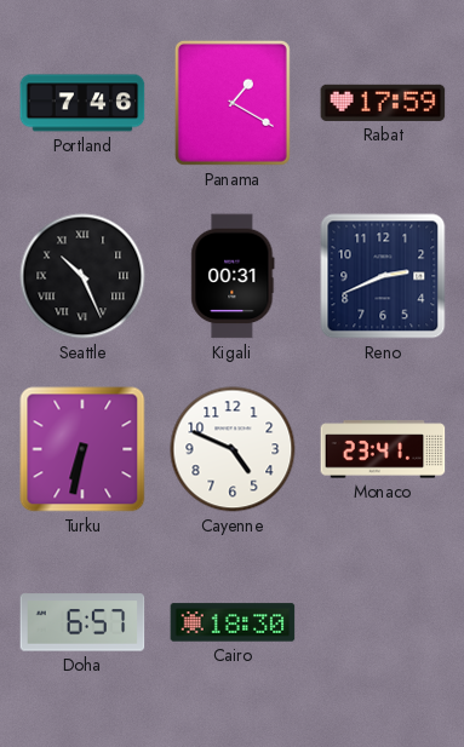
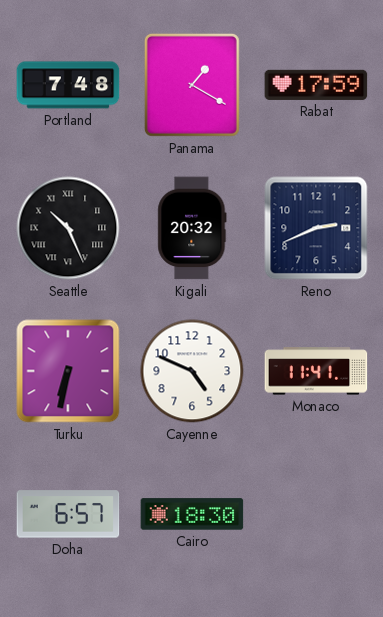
Portland: 7:46 -> 7:48 (68, 85)
Kigali: 00:31 -> 20:32 (192, 228)
Monaco: 23:41 -> 11:41 (316, 371)
